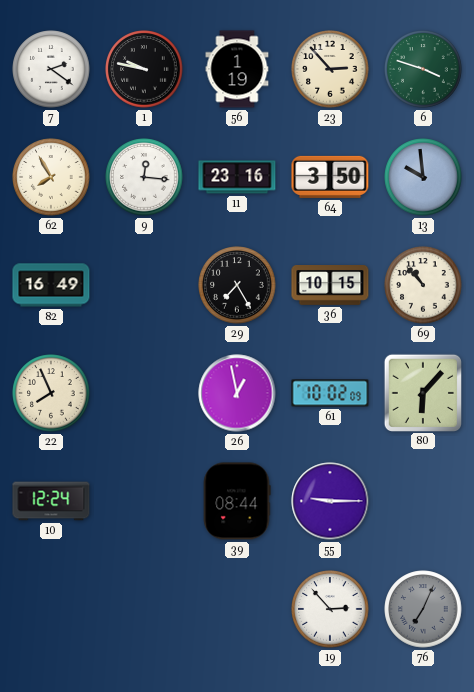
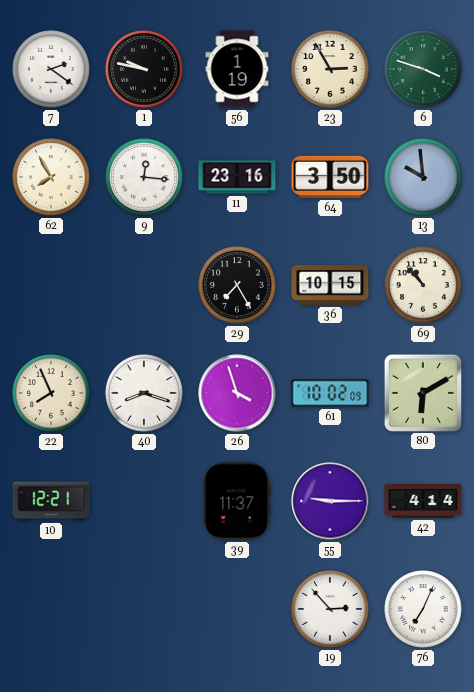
23: 2:53 -> 2:55 (330, 69)
82: 16:49 -> none (51, 285)
40: none -> 8:18 (144, 393)
26: 12:58 -> 3:57 (237, 393)
80: 6:07 -> 6:10 (422, 392)
10: 12:24 -> 12:21 (51, 501)
39: 08:44 -> 11:37 (237, 501)
42: none -> 4:14 (423, 502)
76 dial: grey -> white (423, 609)
